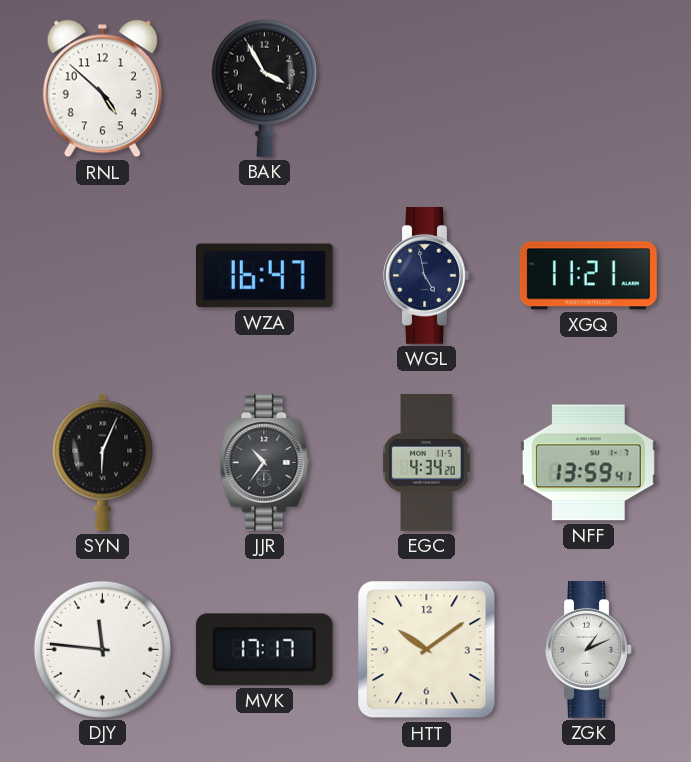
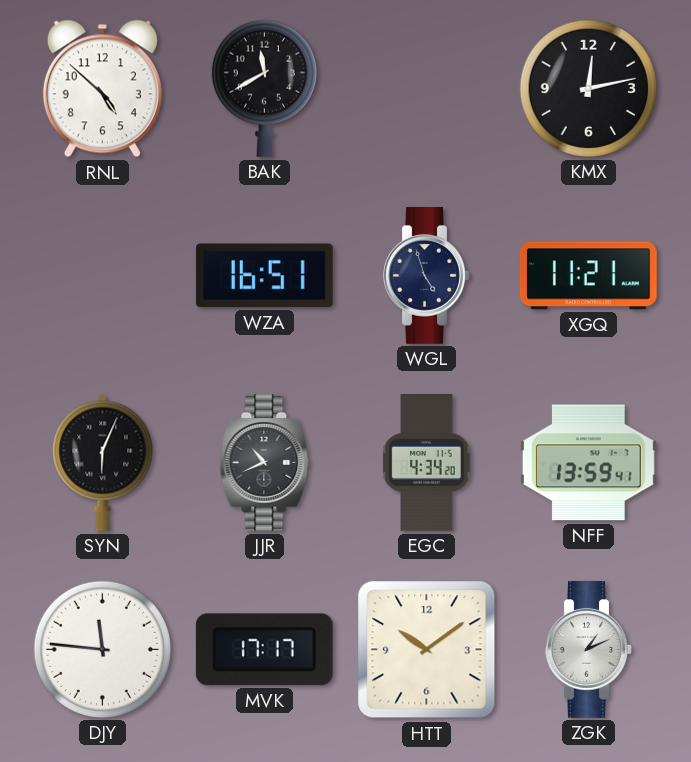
BAK: 3:55 -> 11:40 (264, 88)
KMX: none -> 12:13 (588, 88)
WZA: 16:47 -> 16:51 (264, 276)
WGL: 4:58 -> 4:57 (427, 276)
JJR: 10:36 -> 10:41 (265, 463)
